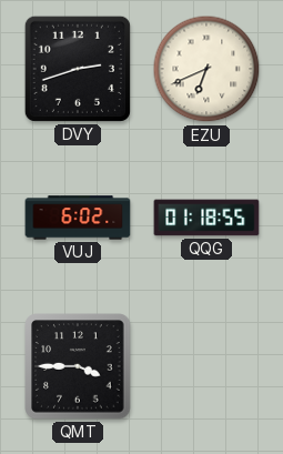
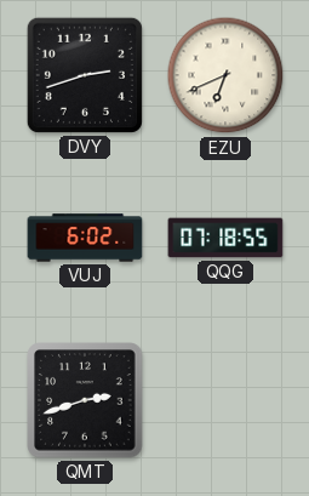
QQG: 01:18 -> 07:18 (225, 238)
QMT: 3:45 -> 2:42 (85, 400)
